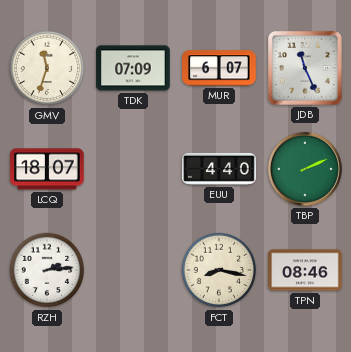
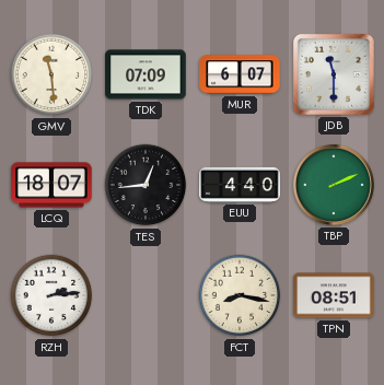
GMV: 11:33 -> 11:29 (51, 74)
JDB: 11:26 -> 11:30 (334, 74)
TES: none -> 12:44 (146, 185)
TPN: 08:46 -> 08:51 (334, 295)
